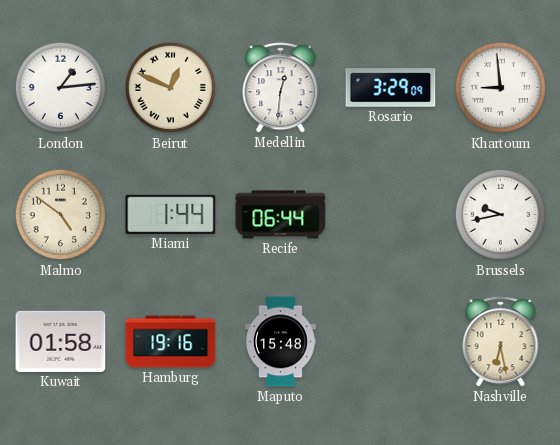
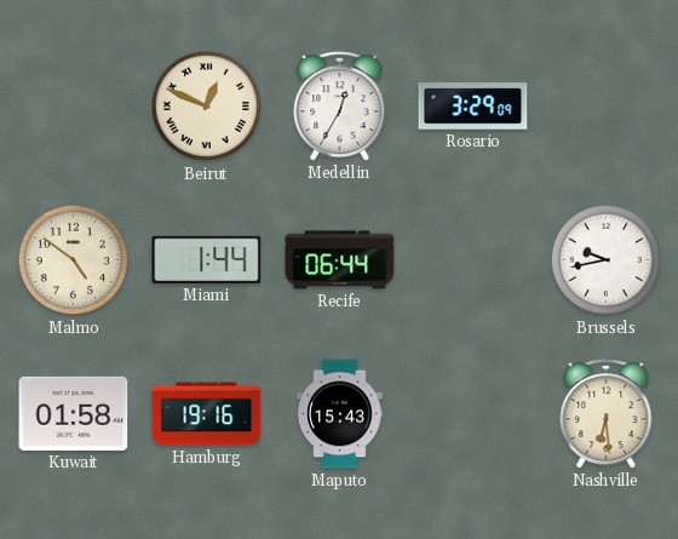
London: 1:14 -> none (61, 88)
Medellin: 12:31 -> 12:35 (340, 107)
Khartoum: 8:59 -> none (501, 88)
Maputo: 15:48 -> 15:43 (340, 414)
Nashville: 6:28 -> 6:29 (607, 414)
